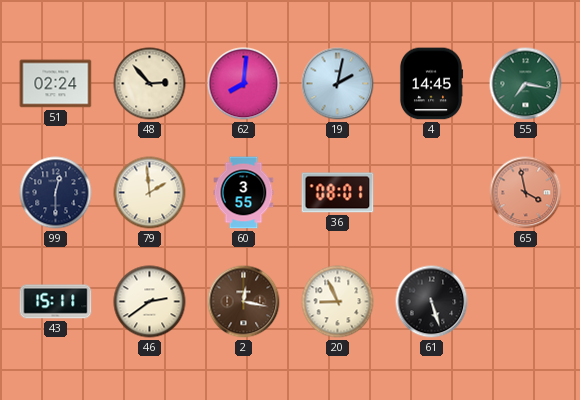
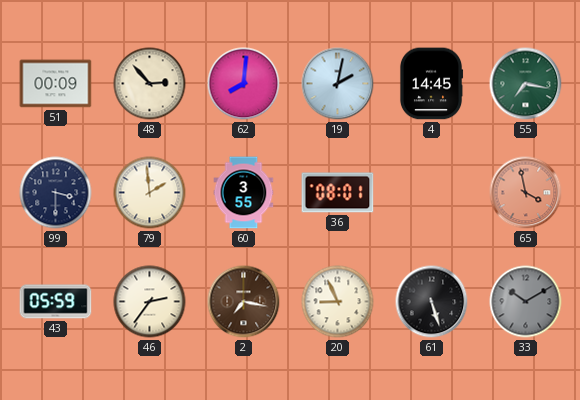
51: 02:24 -> 00:09 (56, 84)
99: 12:30 -> 3:30 (56, 193)
43: 15:11 -> 05:59 (56, 302)
46: 2:39 -> 2:36 (150, 302)
2: 12:17 -> 7:17 (244, 302)
33: none -> 10:10 (526, 302)
